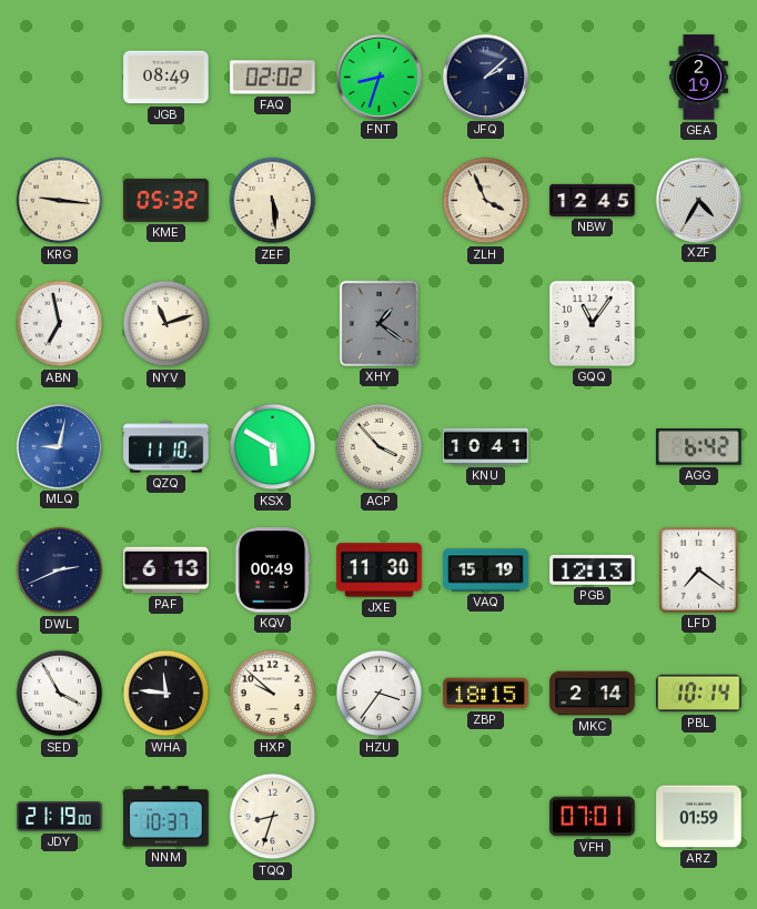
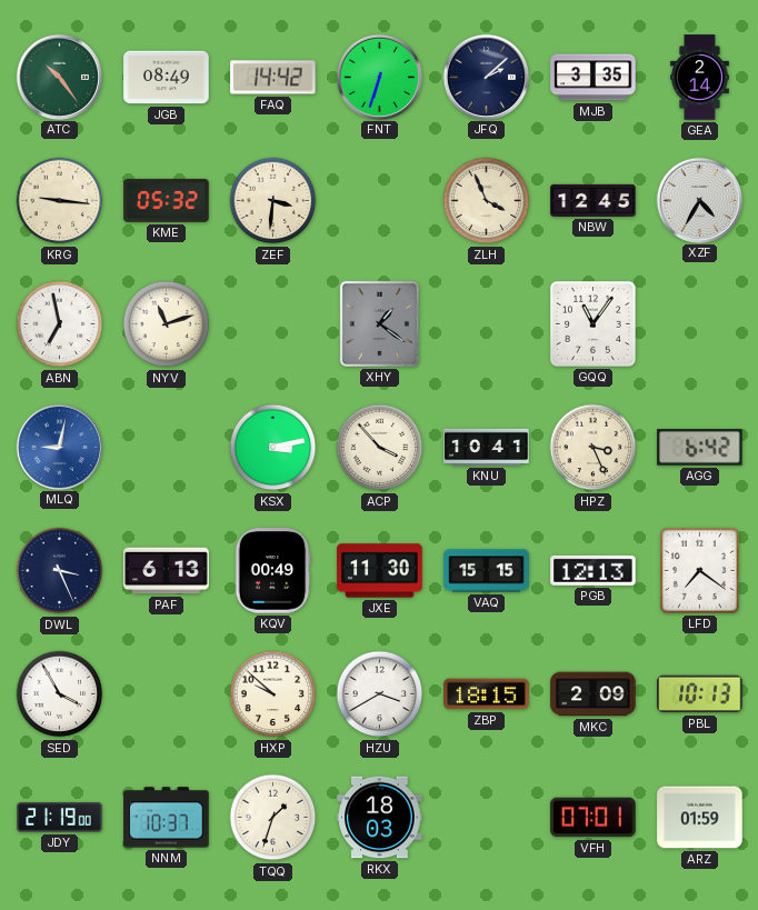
ATC: none -> 10:24 (59, 77)
FAQ: 02:02 -> 14:42 (273, 78)
FNT: 8:33 -> 6:33 (379, 77)
MJB: none -> 3:35 (594, 78)
GEA: 2:19 -> 2:14 (700, 78)
ZEF: 5:29 -> 3:31 (273, 201)
QZQ: 11:10 -> none (166, 447)
KSX: 5:50 -> 3:13 (273, 448)
HPZ: none -> 3:26 (594, 448)
DWL: 2:41 -> 3:26 (60, 571)
VAQ: 15:19 -> 15:15 (487, 571)
WHA: 11:46 -> none (166, 694)
HZU: 3:36 -> 3:40 (380, 694)
MKC: 2:14 -> 2:09 (594, 694)
PBL: 10:14 -> 10:13 (700, 694)
TQQ: 8:33 -> 1:33 (273, 818)
RKX: none -> 18:03 (380, 818)
